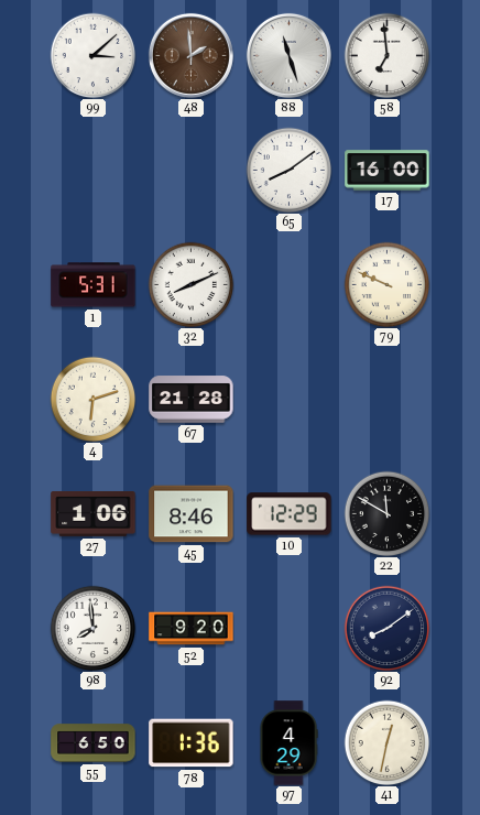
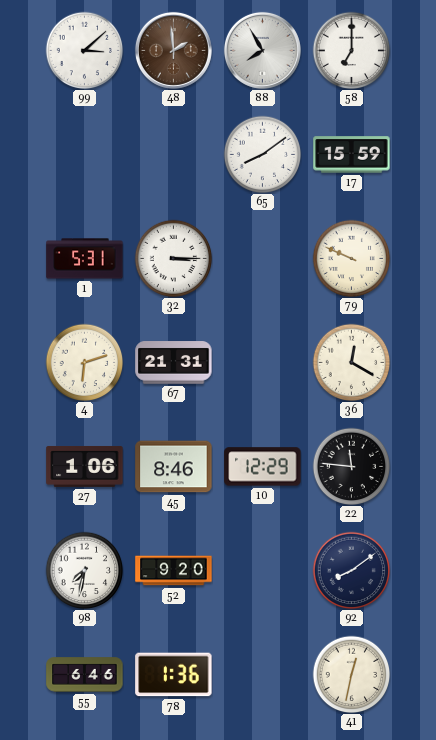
88: 11:27 -> 7:55 (262, 50)
58: 6:59 -> 7:00 (351, 50)
17: 16:00 -> 15:59 (352, 155)
32: 8:11 -> 3:15 (173, 258)
67: 21:28 -> 21:31 (174, 363)
36: none -> 12:20 (351, 362)
22: 11:50 -> 11:46 (351, 466)
98: 7:59 -> 7:32 (84, 570)
55: 6:50 -> 6:46 (85, 675)
97: 4:29 -> none (288, 743)
